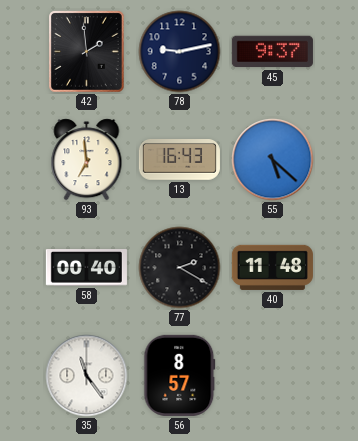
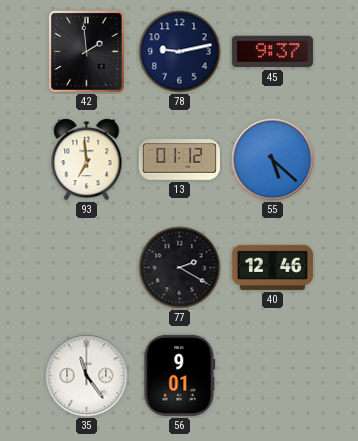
13: 16:43 -> 01:12 (179, 160)
58: 00:40 -> none (86, 268)
40: 11:48 -> 12:46 (272, 267)
56: 8:57 -> 9:01 (180, 375)
